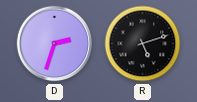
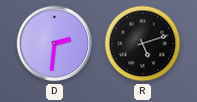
D: 2:33 -> 2:31 (55, 44)
